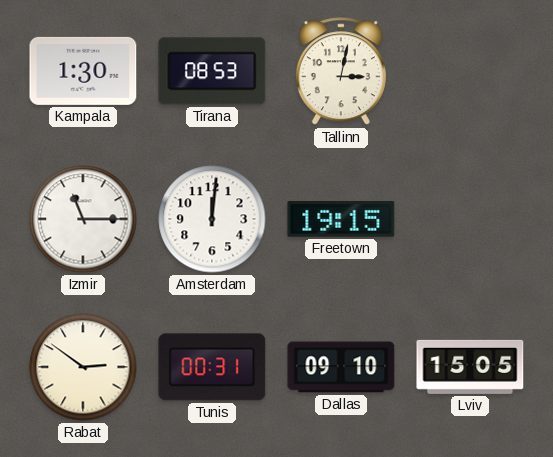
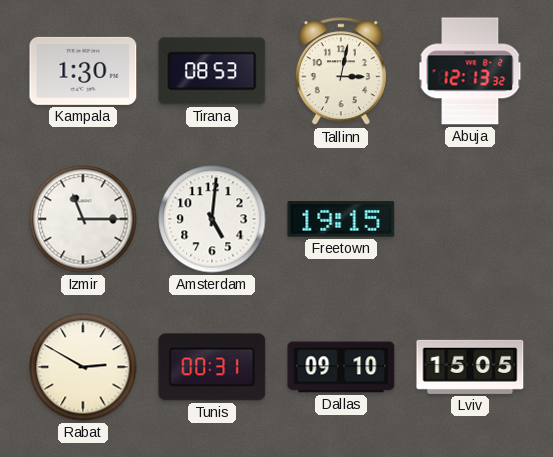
Abuja: none -> 12:13 (470, 71)
Amsterdam: 12:01 -> 5:01 (212, 219)
Rabat: 2:51 -> 2:50 (83, 367)
